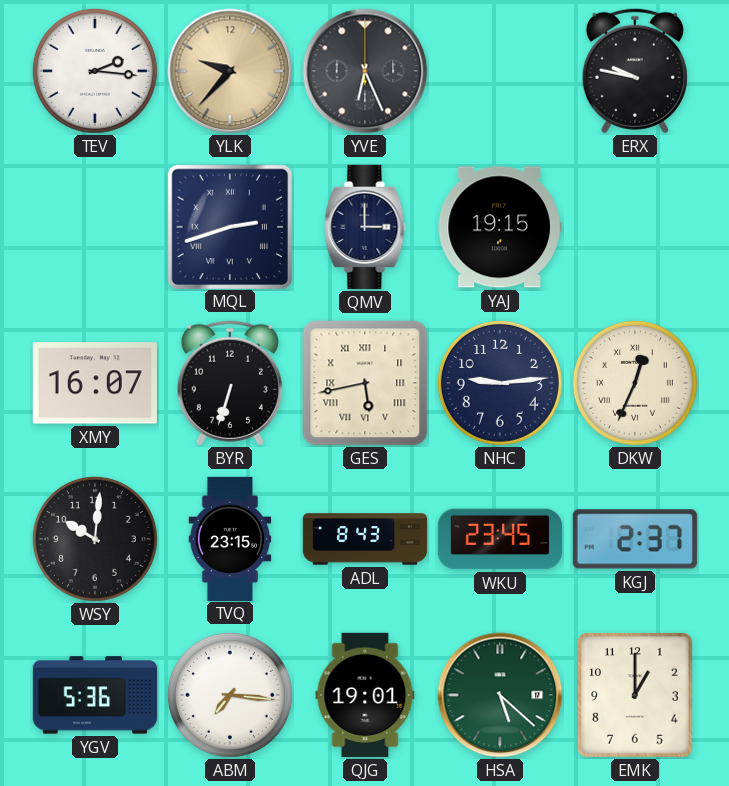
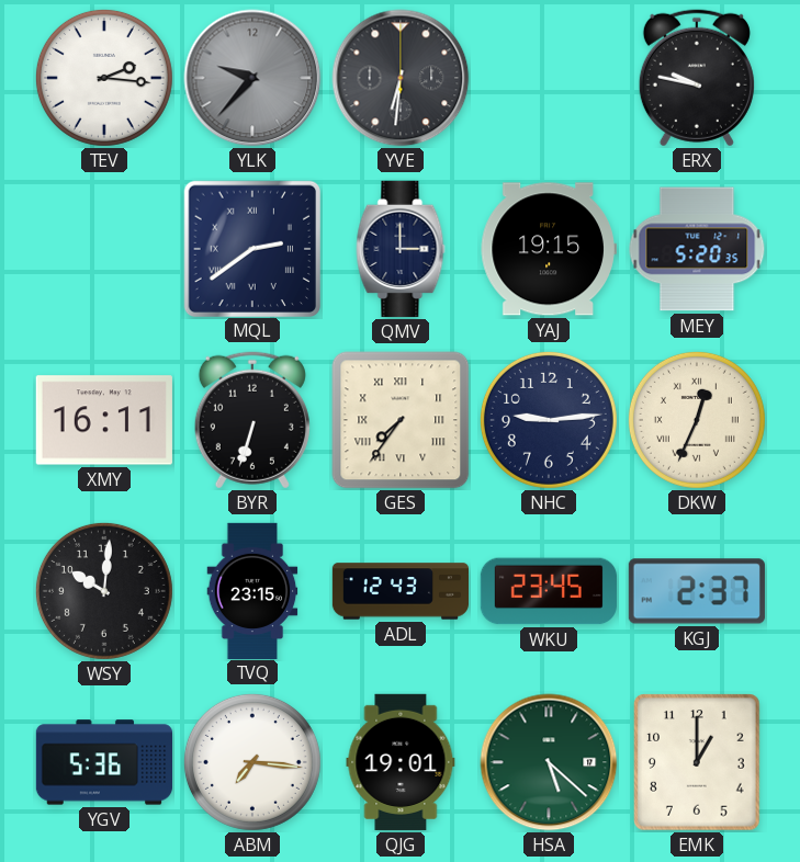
YLK dial: champagne -> grey (252, 78)
YVE: 6:26 -> 6:31 (401, 78)
MQL: 2:42 -> 2:39 (251, 248)
MEY: none -> 5:20 (697, 249)
XMY: 16:07 -> 16:11 (104, 420)
GES: 5:43 -> 7:36 (401, 420)
ADL: 8:43 -> 12:43 (399, 591)
